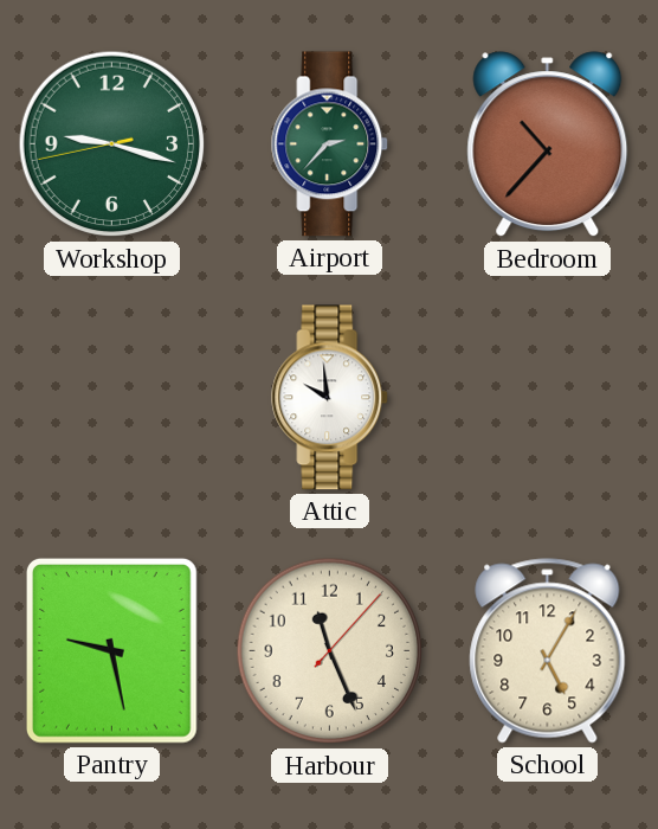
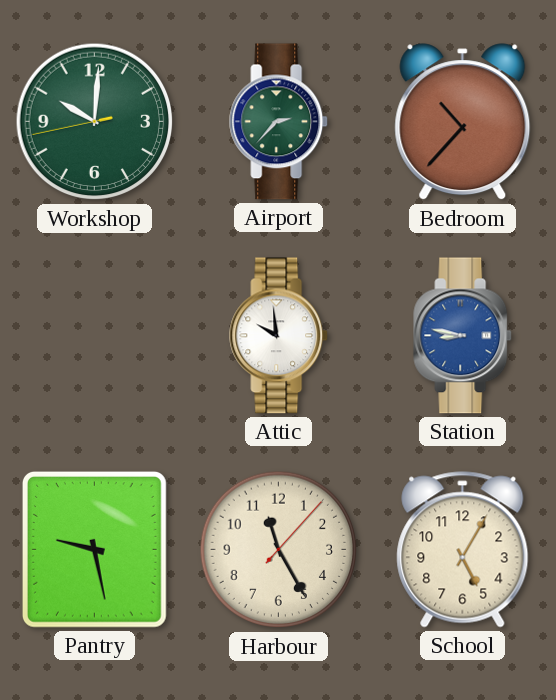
Workshop: 9:17 -> 10:00 (95, 122)
Station: none -> 8:47 (463, 336)
Harbour: 11:26 -> 11:25 (279, 550)
